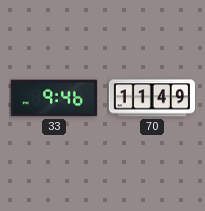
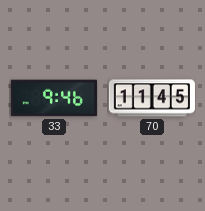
70: 11:49 -> 11:45 (152, 98)
